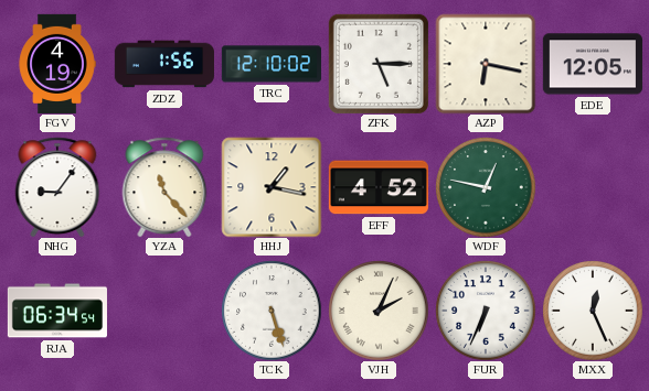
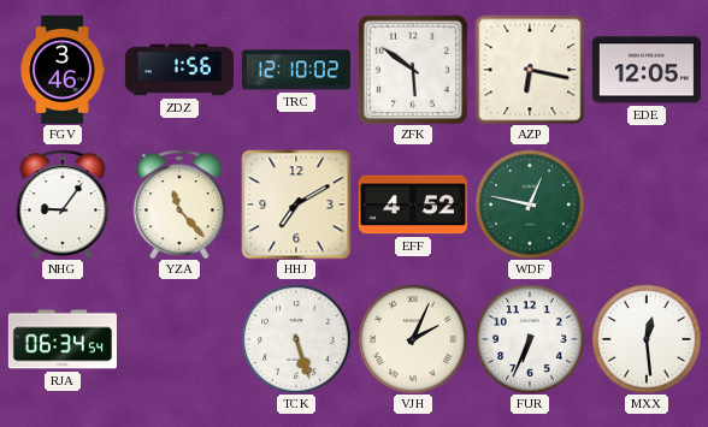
FGV: 4:19 -> 3:46 (63, 70)
ZFK: 5:15 -> 5:51 (413, 70)
HHJ: 1:17 -> 7:10 (296, 204)
MXX: 12:26 -> 12:29 (647, 339)
